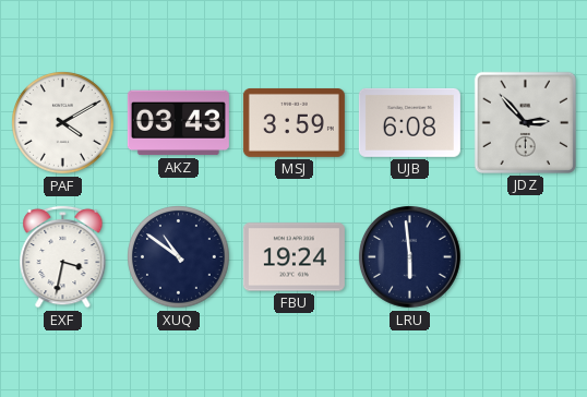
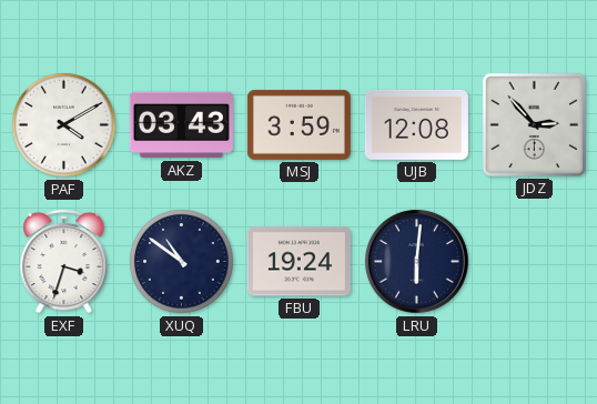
UJB: 6:08 -> 12:08 (416, 124)
EXF: 3:32 -> 3:33 (64, 261)
LRU: 5:59 -> 6:01 (416, 261)
